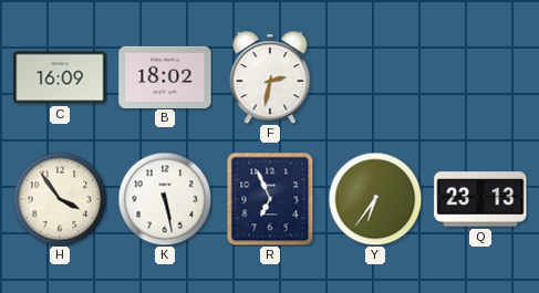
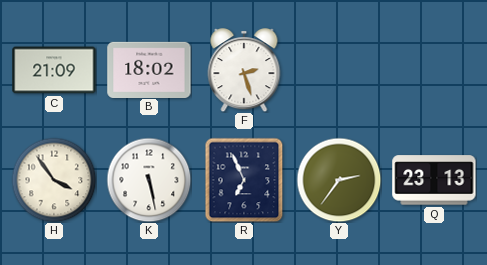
C: 16:09 -> 21:09 (54, 70)
F: 2:32 -> 2:27 (244, 70)
Y: 6:36 -> 2:36 (339, 180)
